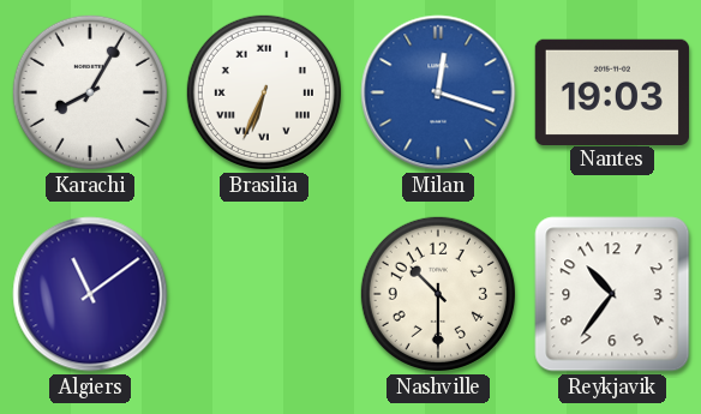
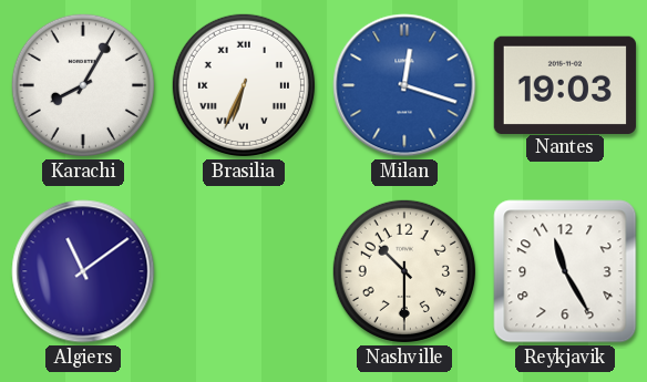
Reykjavik: 10:36 -> 11:25 (565, 271)
